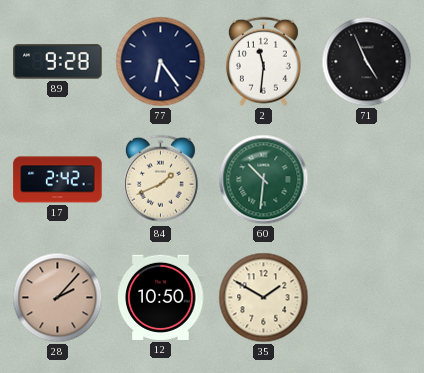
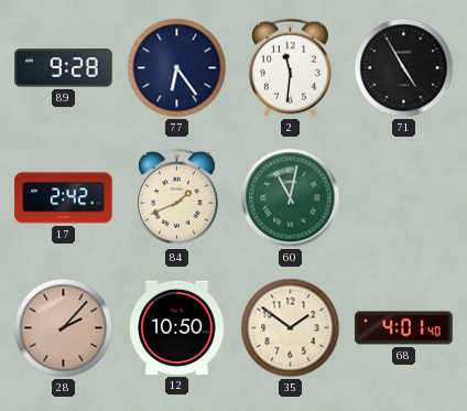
71: 4:56 -> 4:55 (404, 68)
60: 10:31 -> 11:02 (291, 198)
35: 1:50 -> 1:51 (291, 328)
68: none -> 4:01 (404, 328)
